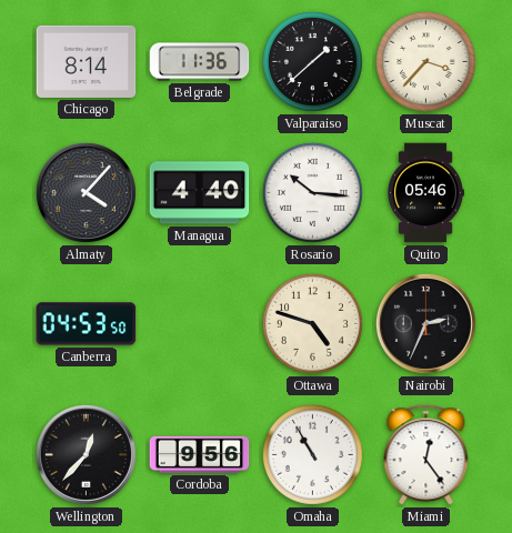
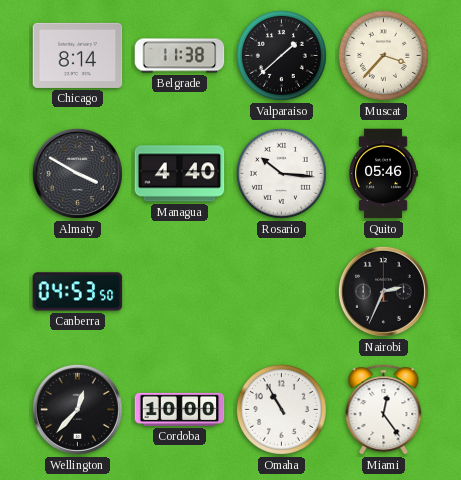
Belgrade: 11:36 -> 11:38 (180, 56)
Almaty: 4:07 -> 3:50 (77, 173)
Ottawa: 4:48 -> none (312, 323)
Cordoba: 9:56 -> 10:00 (180, 409)
